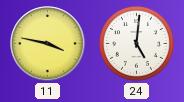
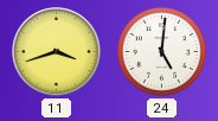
11: 3:47 -> 3:42 (57, 52)
